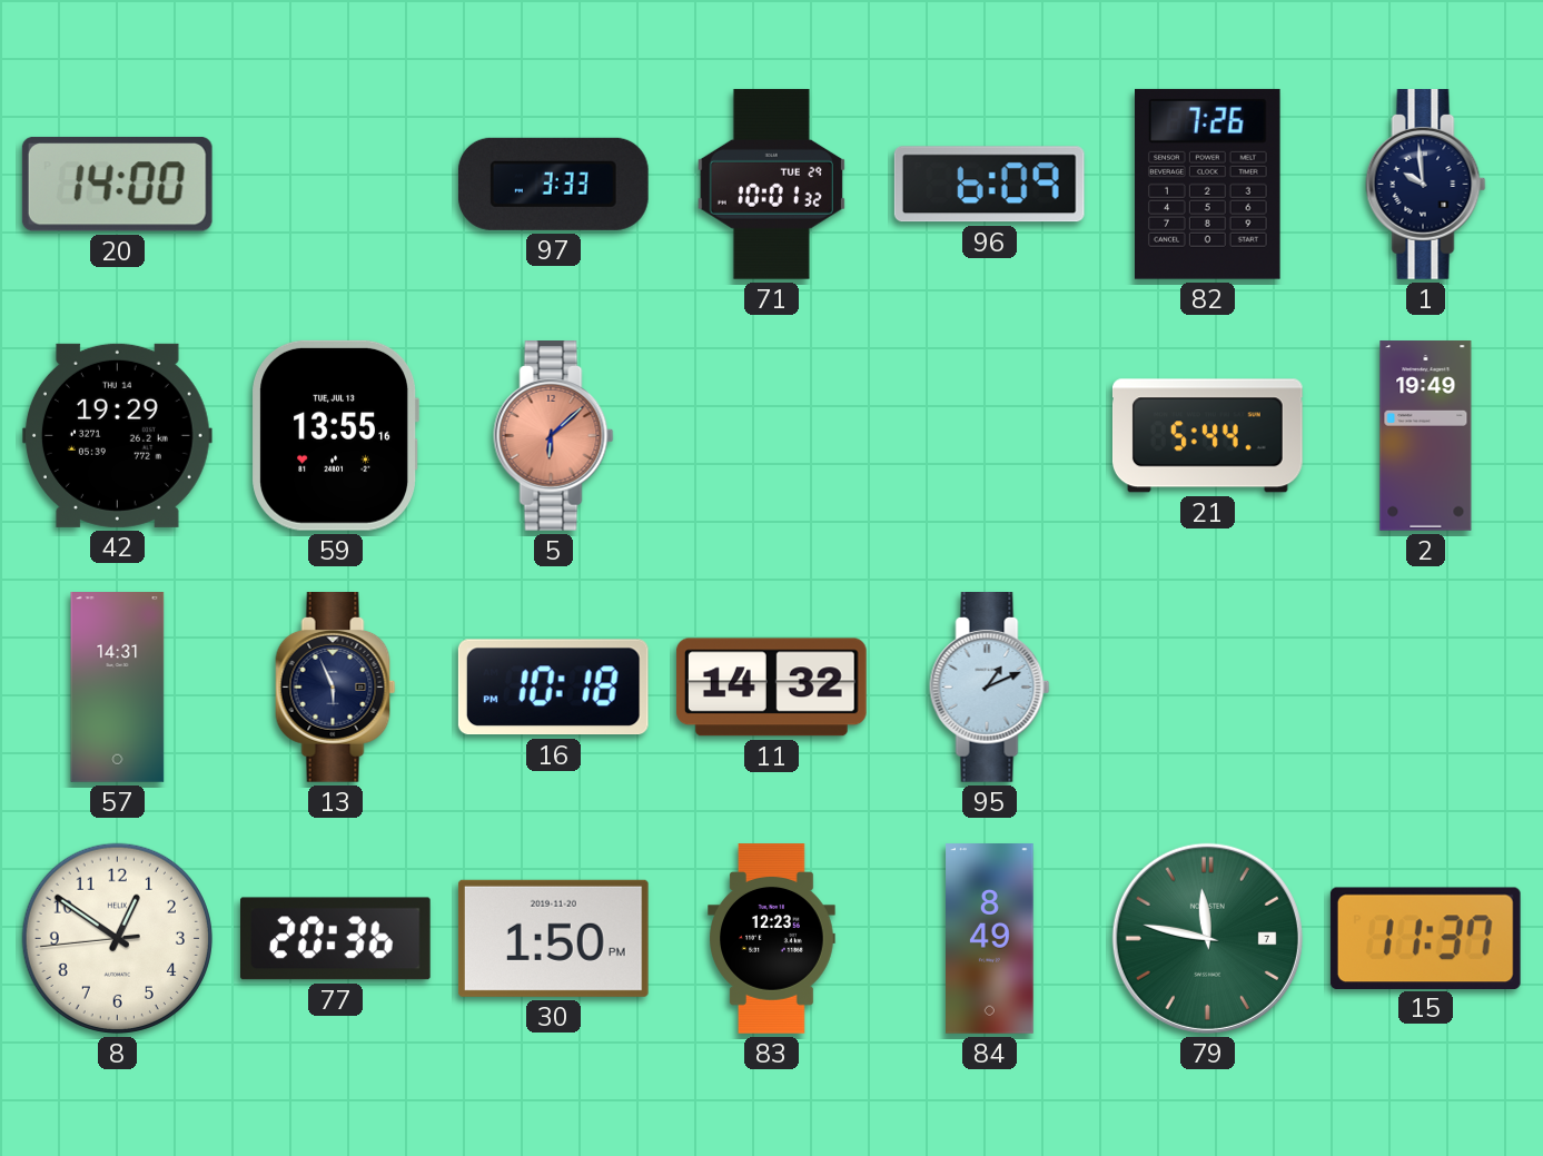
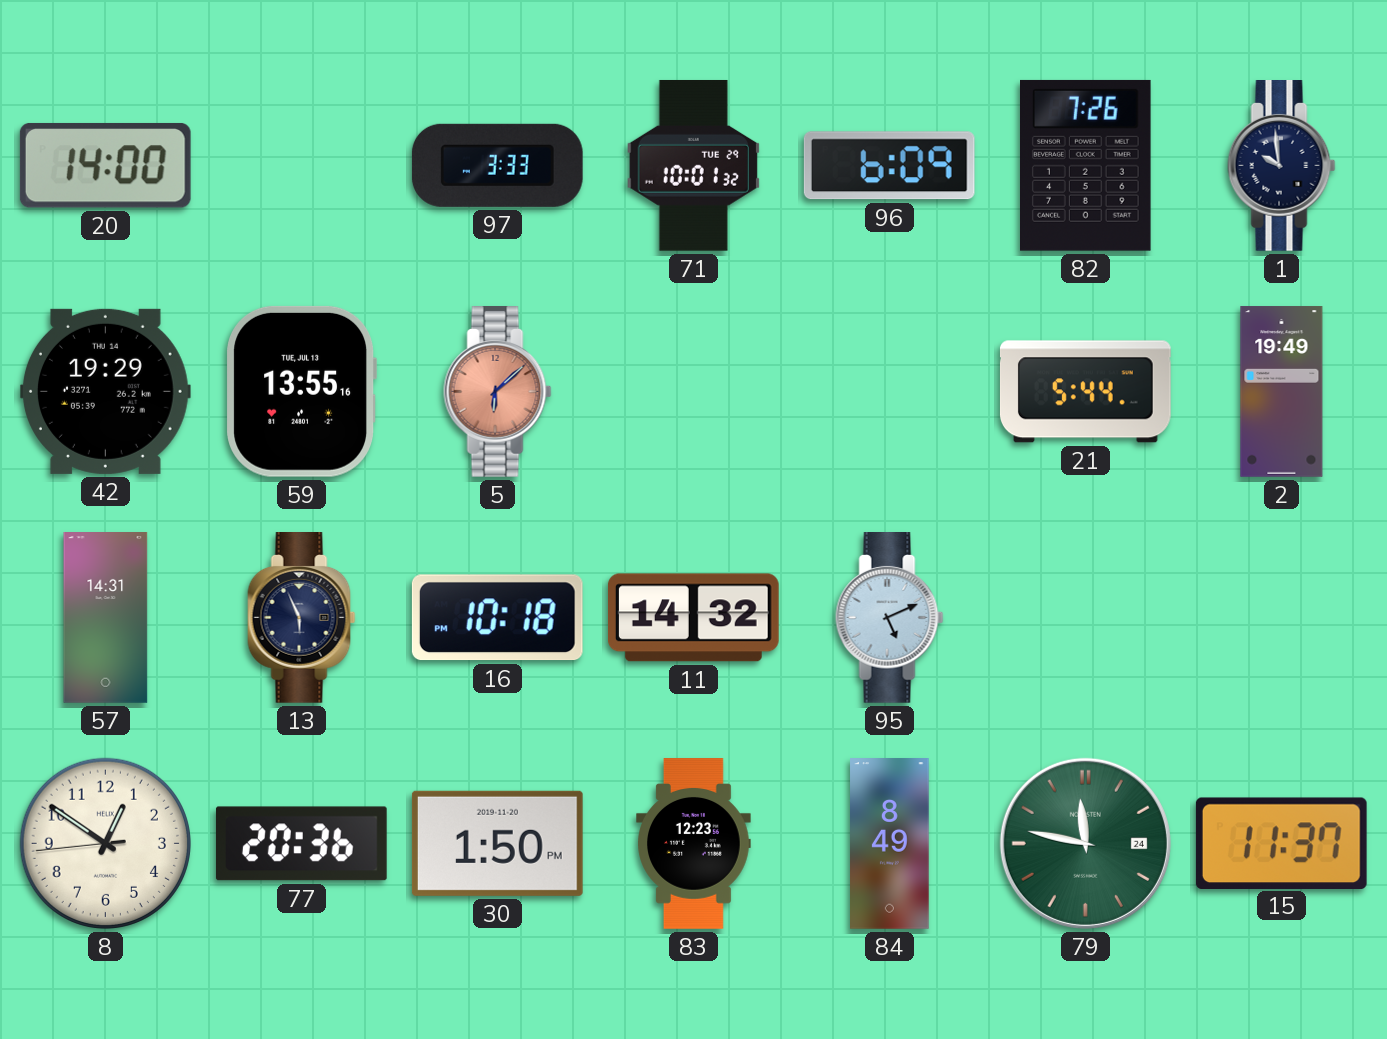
95: 1:11 -> 5:11 (890, 618)
79 date: 7 -> 24 (1085, 843)
